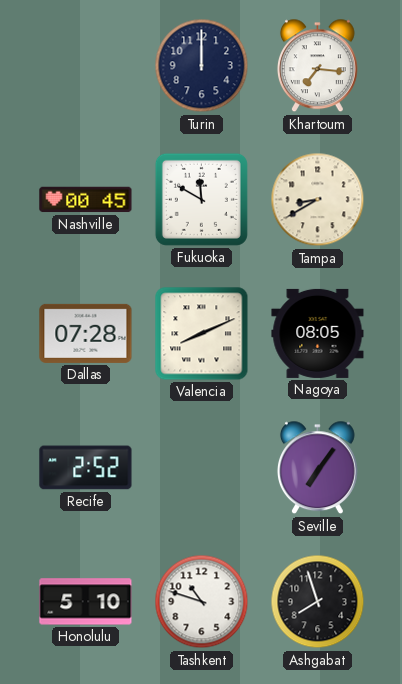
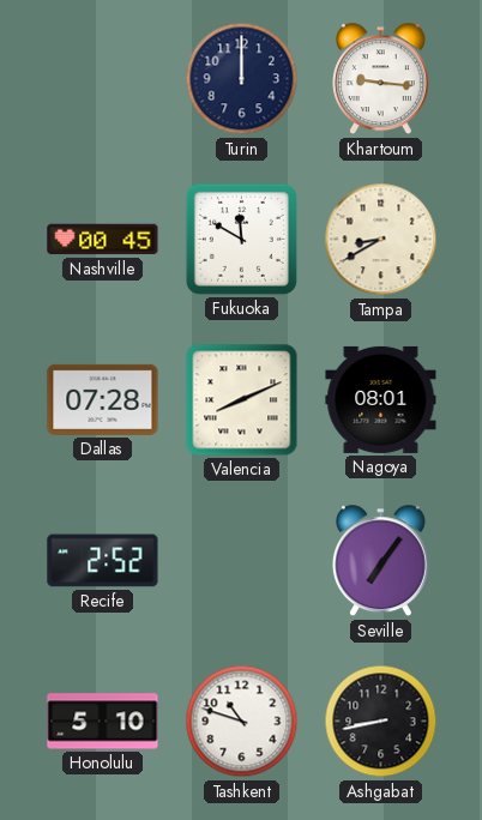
Khartoum: 7:16 -> 9:16 (380, 79)
Nagoya: 08:05 -> 08:01 (381, 399)
Ashgabat: 7:57 -> 8:43 (381, 722)
